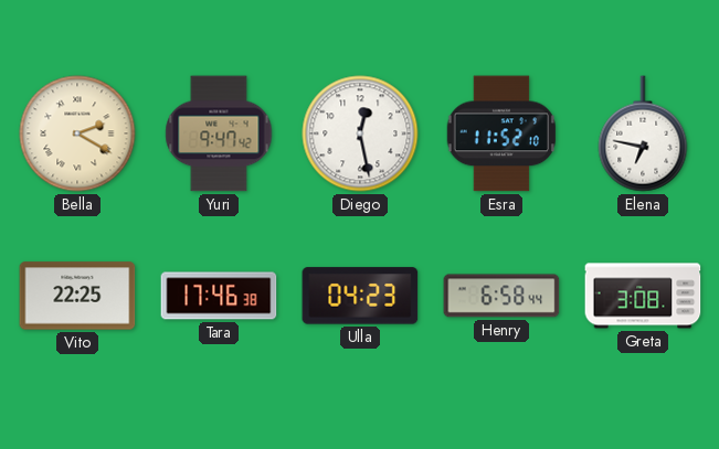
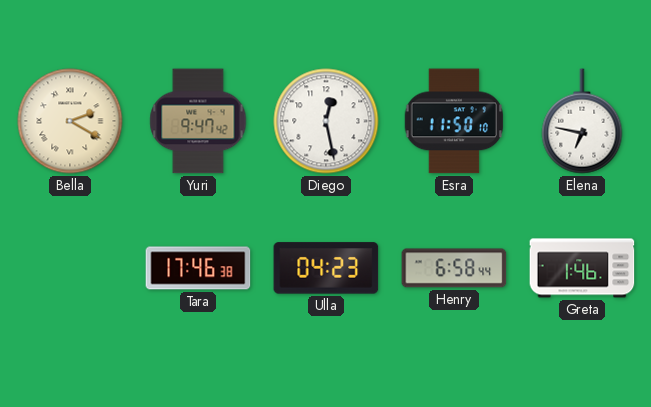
Esra: 11:52 -> 11:50 (453, 121)
Vito: 22:25 -> none (77, 296)
Greta: 3:08 -> 1:46 (582, 268)
